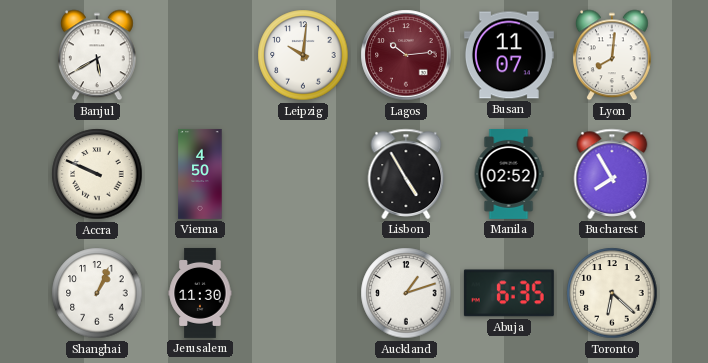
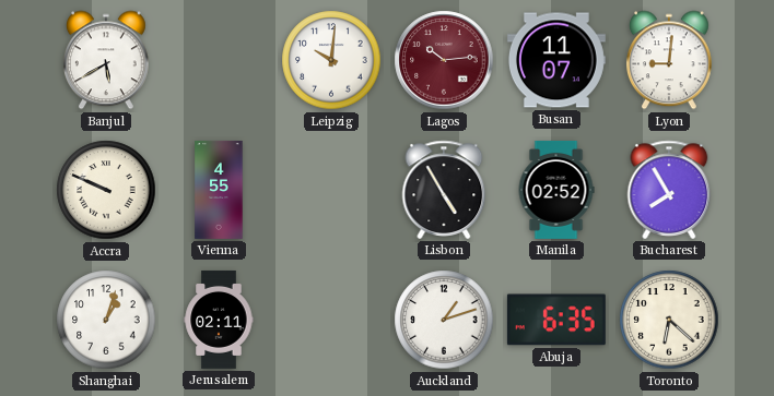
Lyon: 8:01 -> 9:01 (669, 60)
Vienna: 4:50 -> 4:55 (219, 190)
Shanghai: 1:04 -> 1:03 (106, 320)
Jerusalem: 11:30 -> 02:11 (219, 320)
